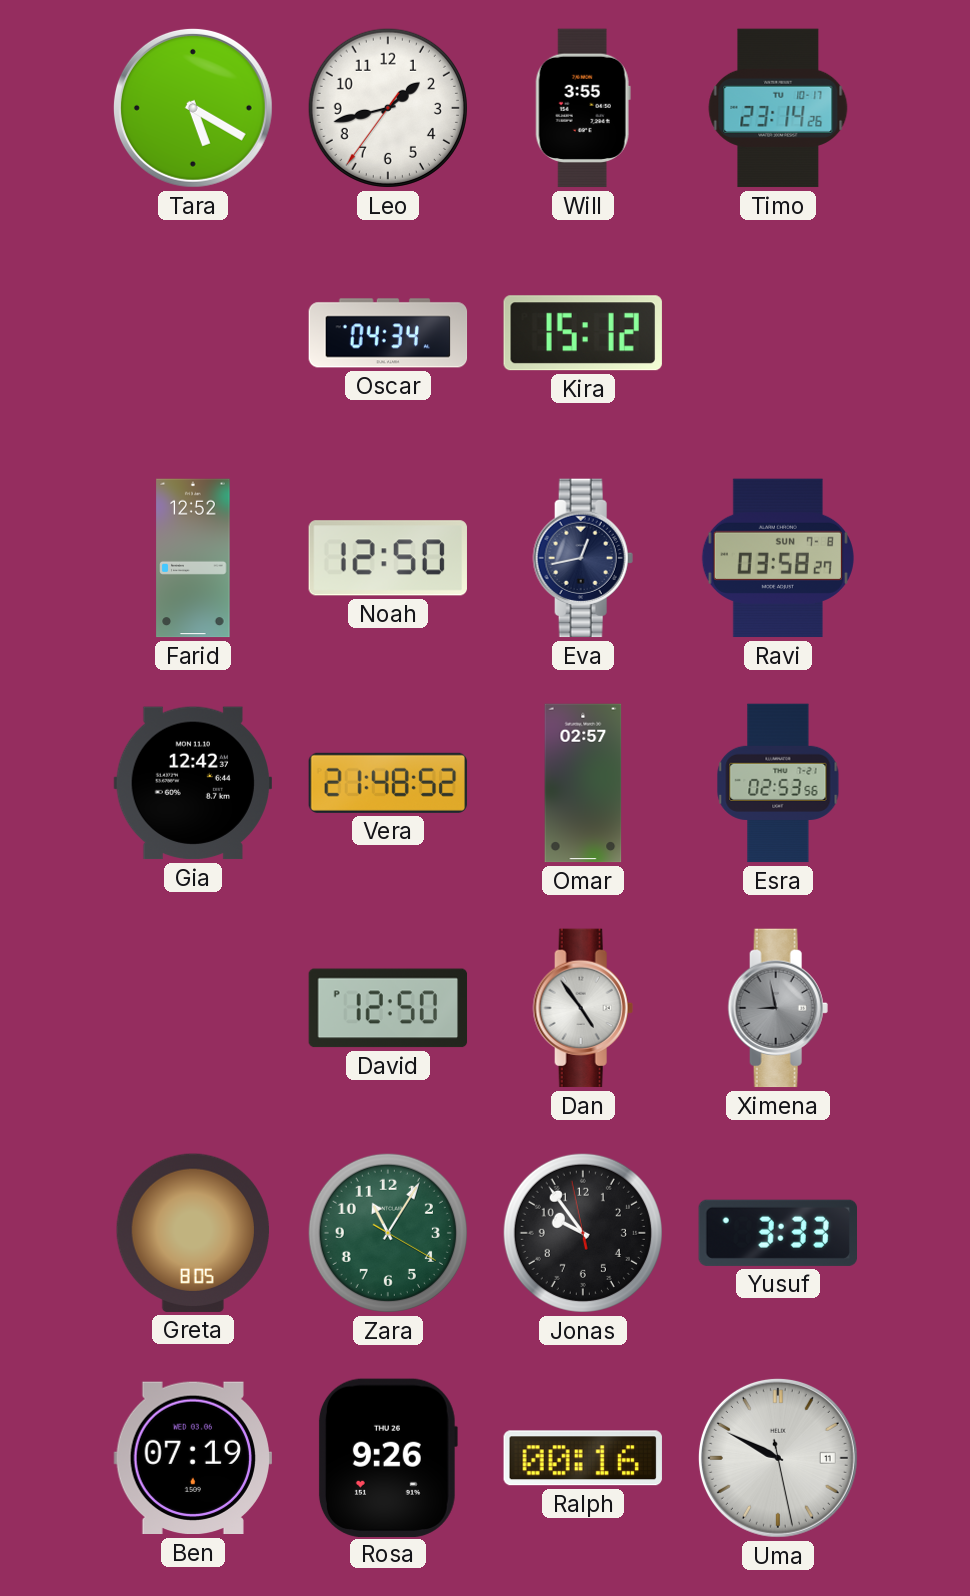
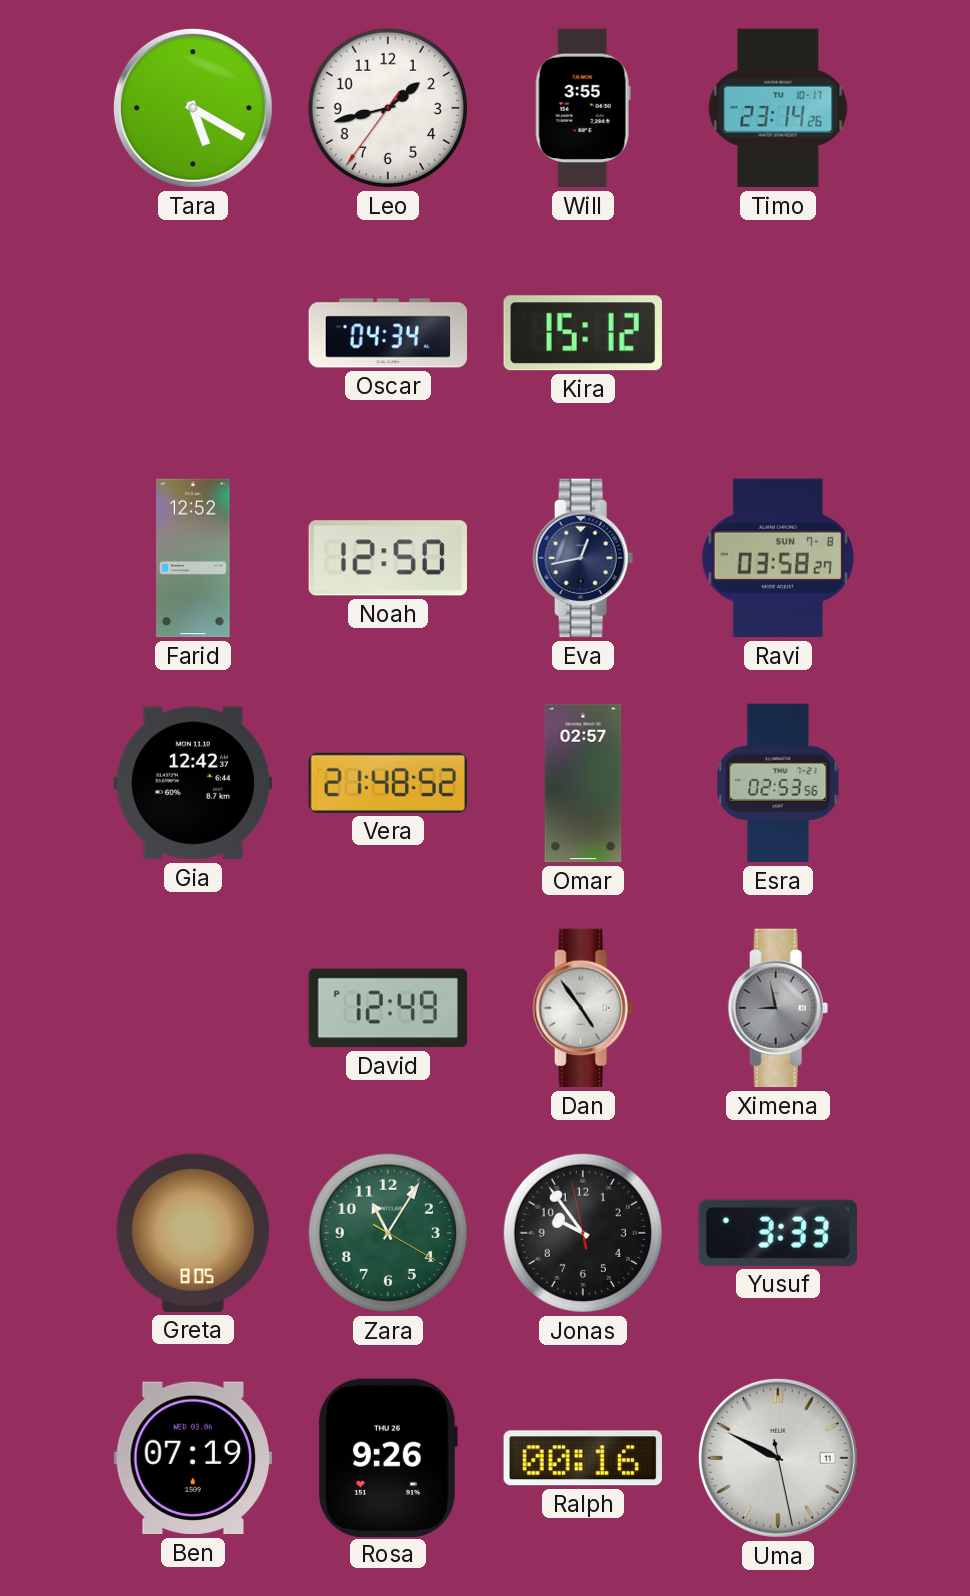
David: 12:50 -> 12:49 (388, 1008)
